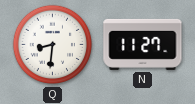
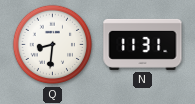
N: 11:27 -> 11:31 (143, 44)
